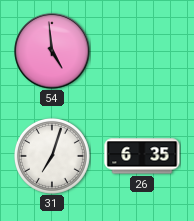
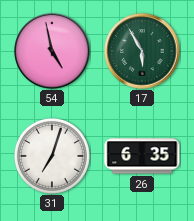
54: 4:59 -> 4:58 (52, 51)
17: none -> 5:55 (142, 51)
